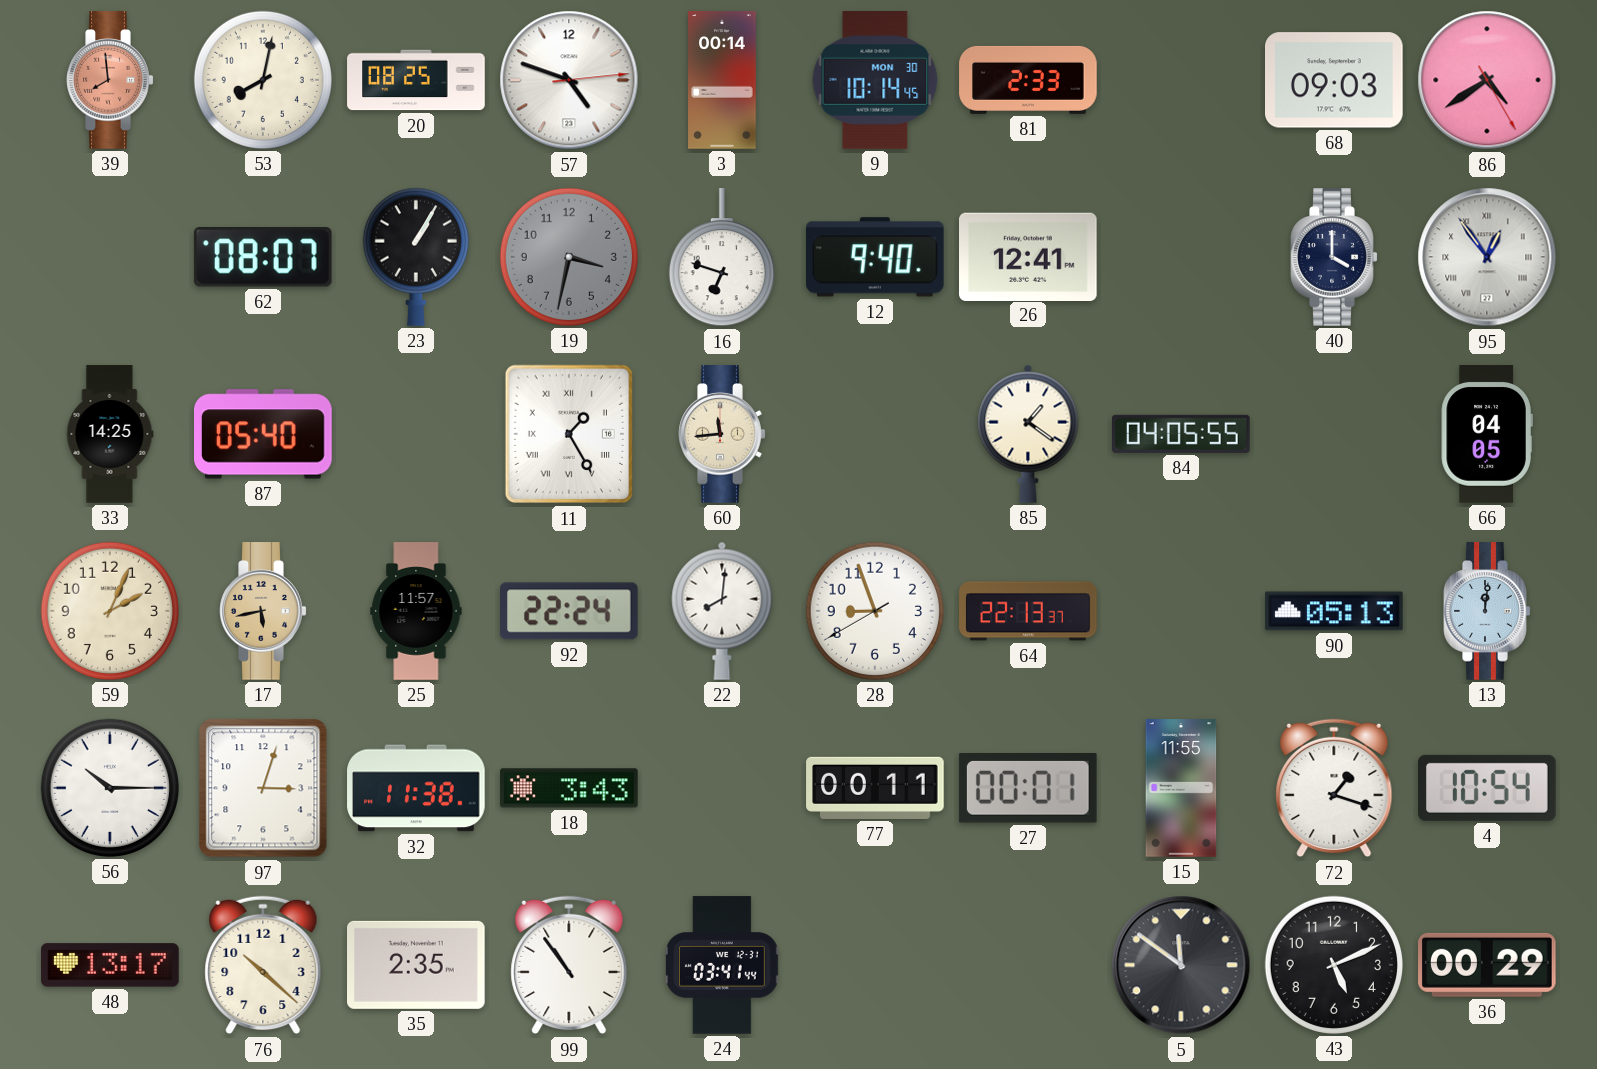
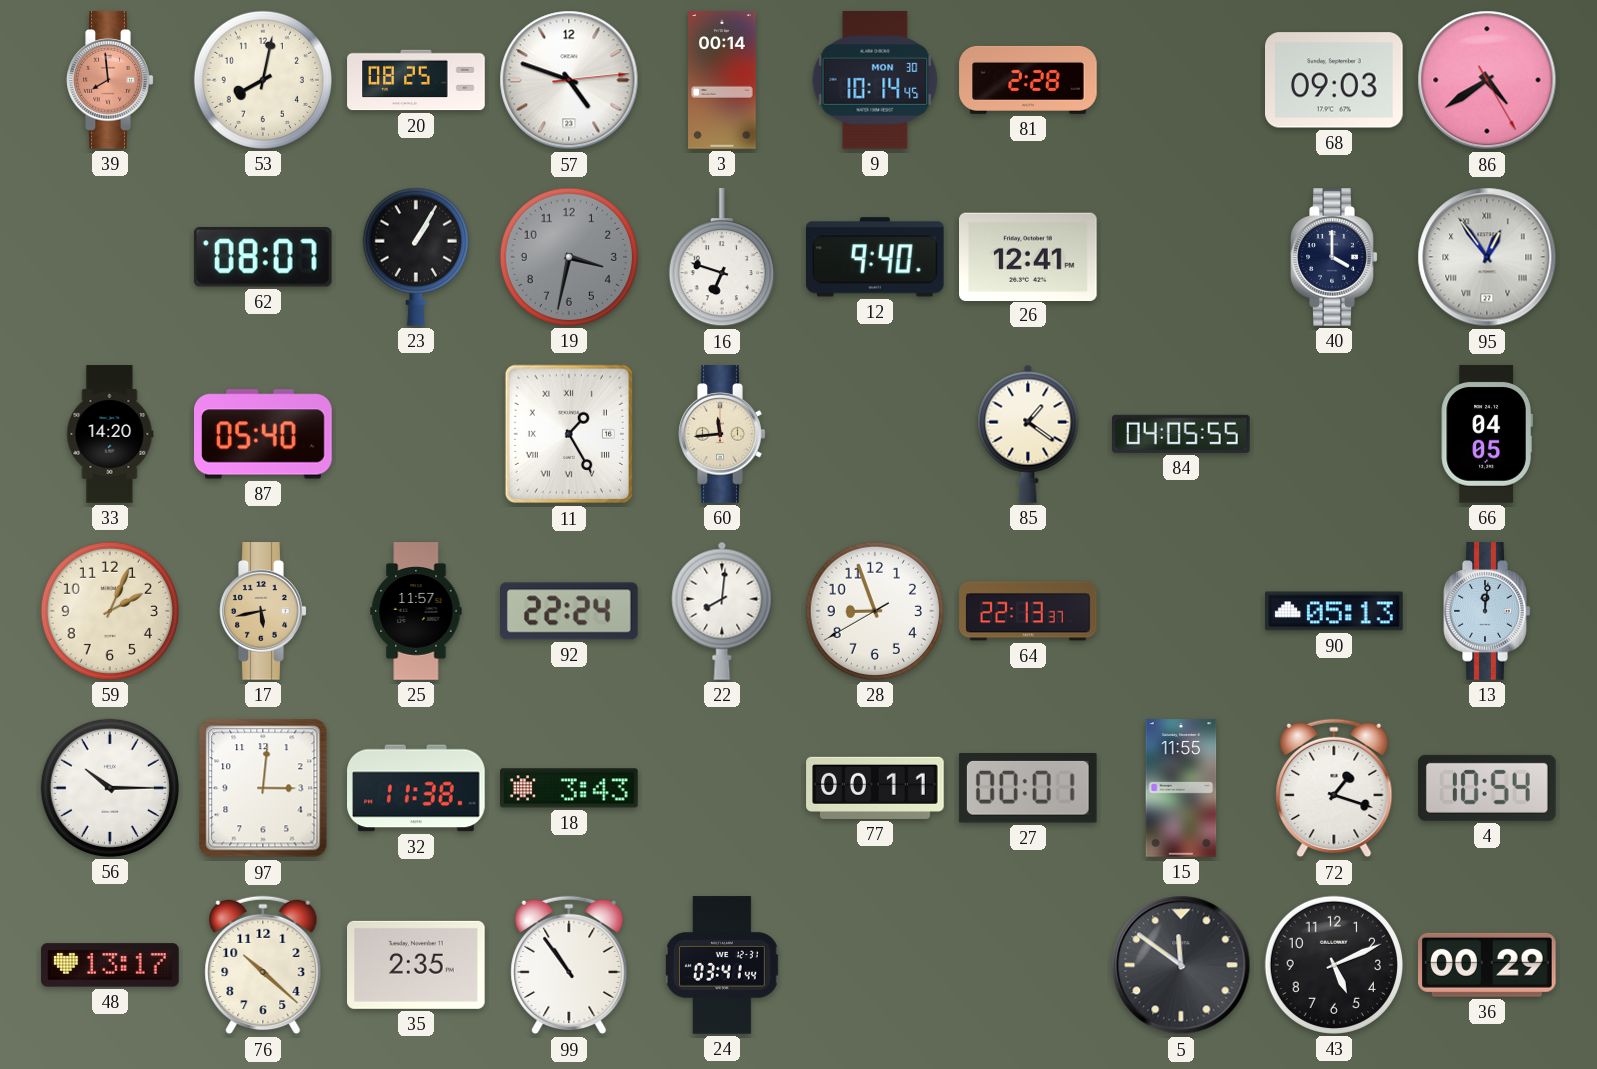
81: 2:33 -> 2:28 (1028, 80)
33: 14:25 -> 14:20 (110, 434)
97: 3:03 -> 3:01 (263, 788)
